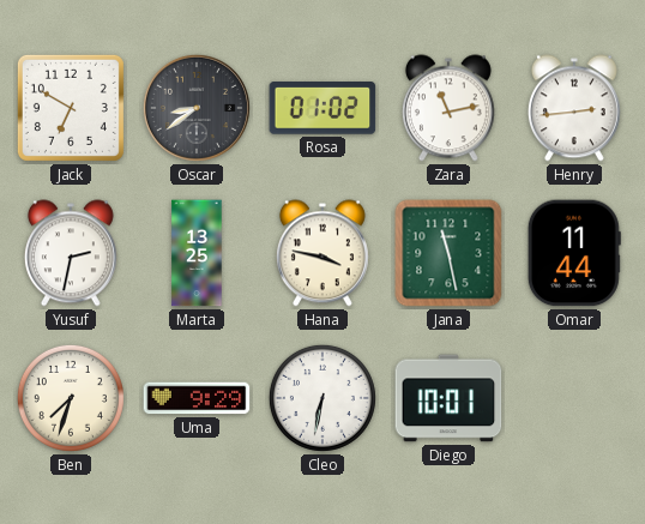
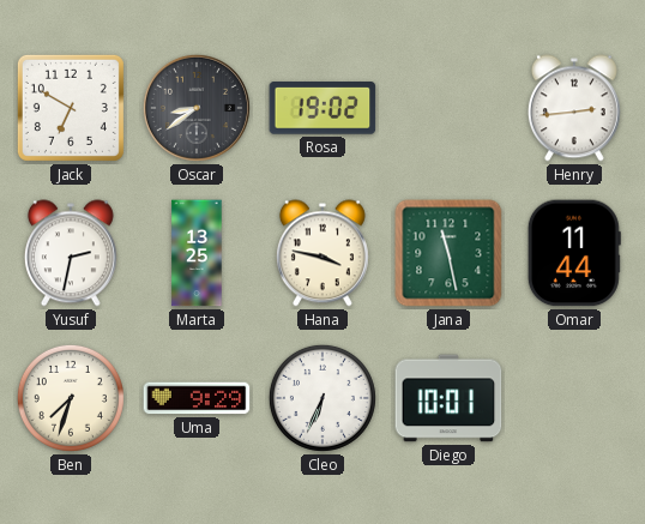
Rosa: 01:02 -> 19:02 (322, 108)
Zara: 11:13 -> none (448, 108)
Cleo: 6:32 -> 6:34 (322, 398)
